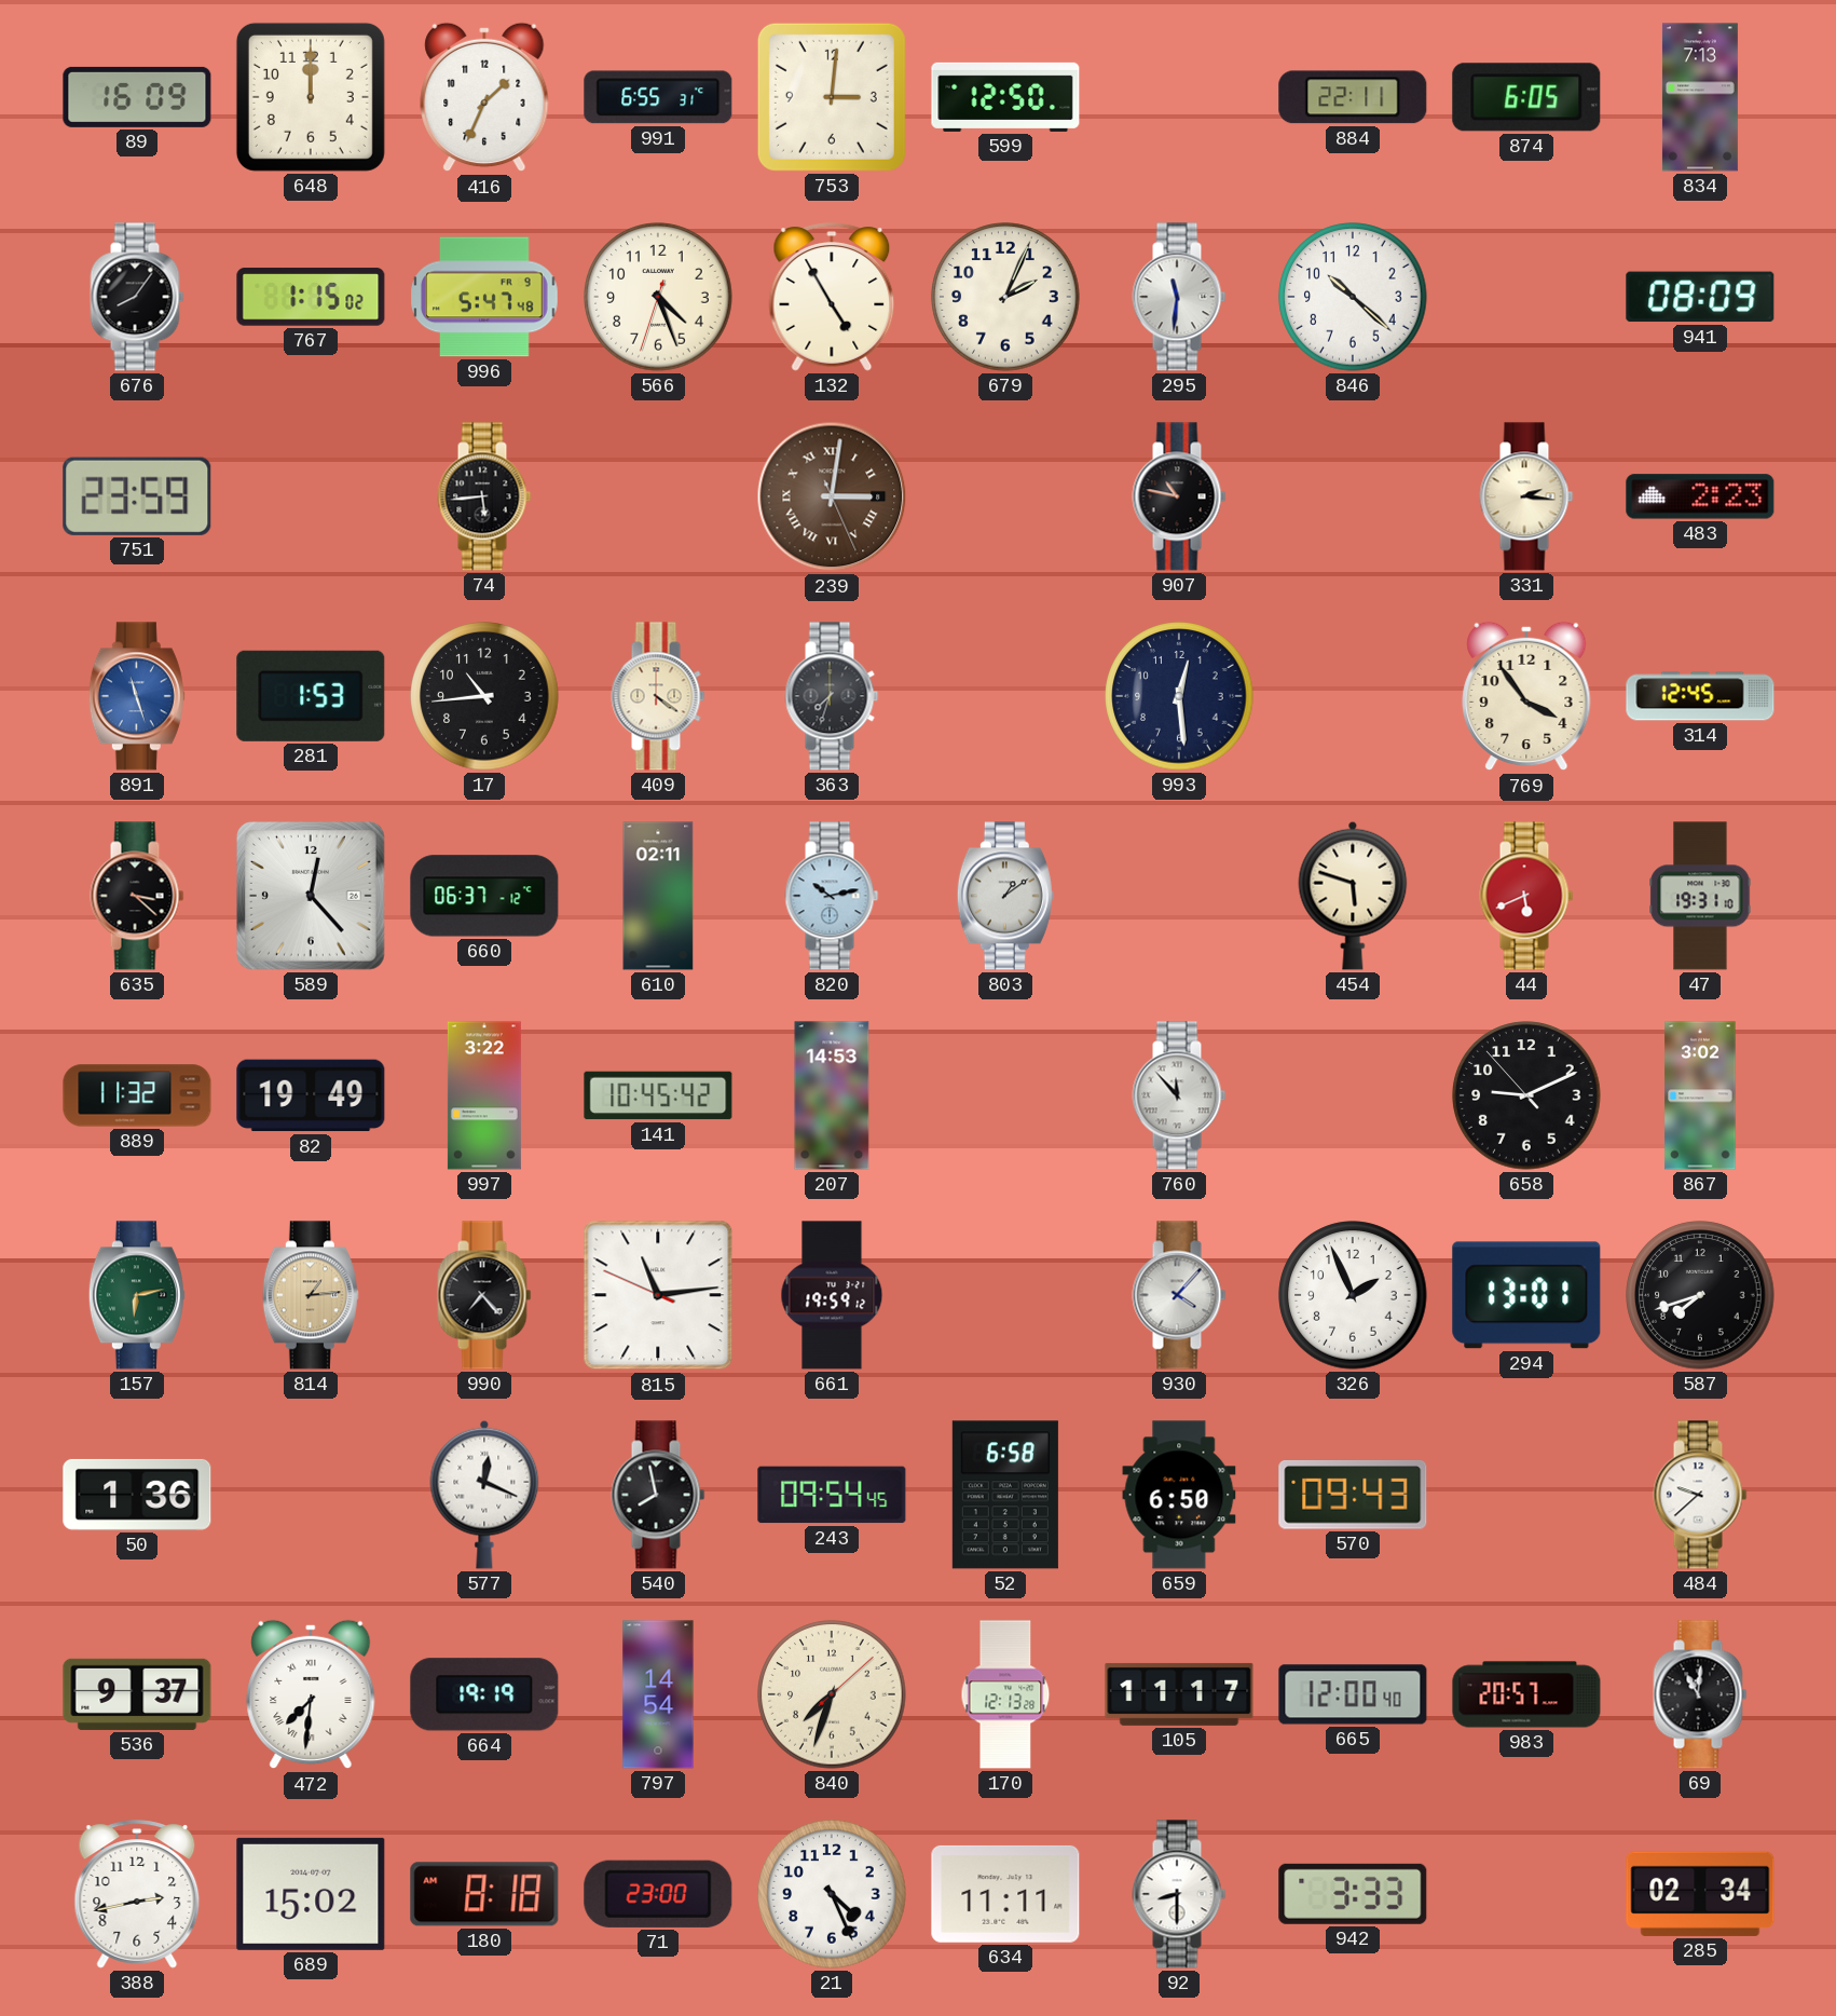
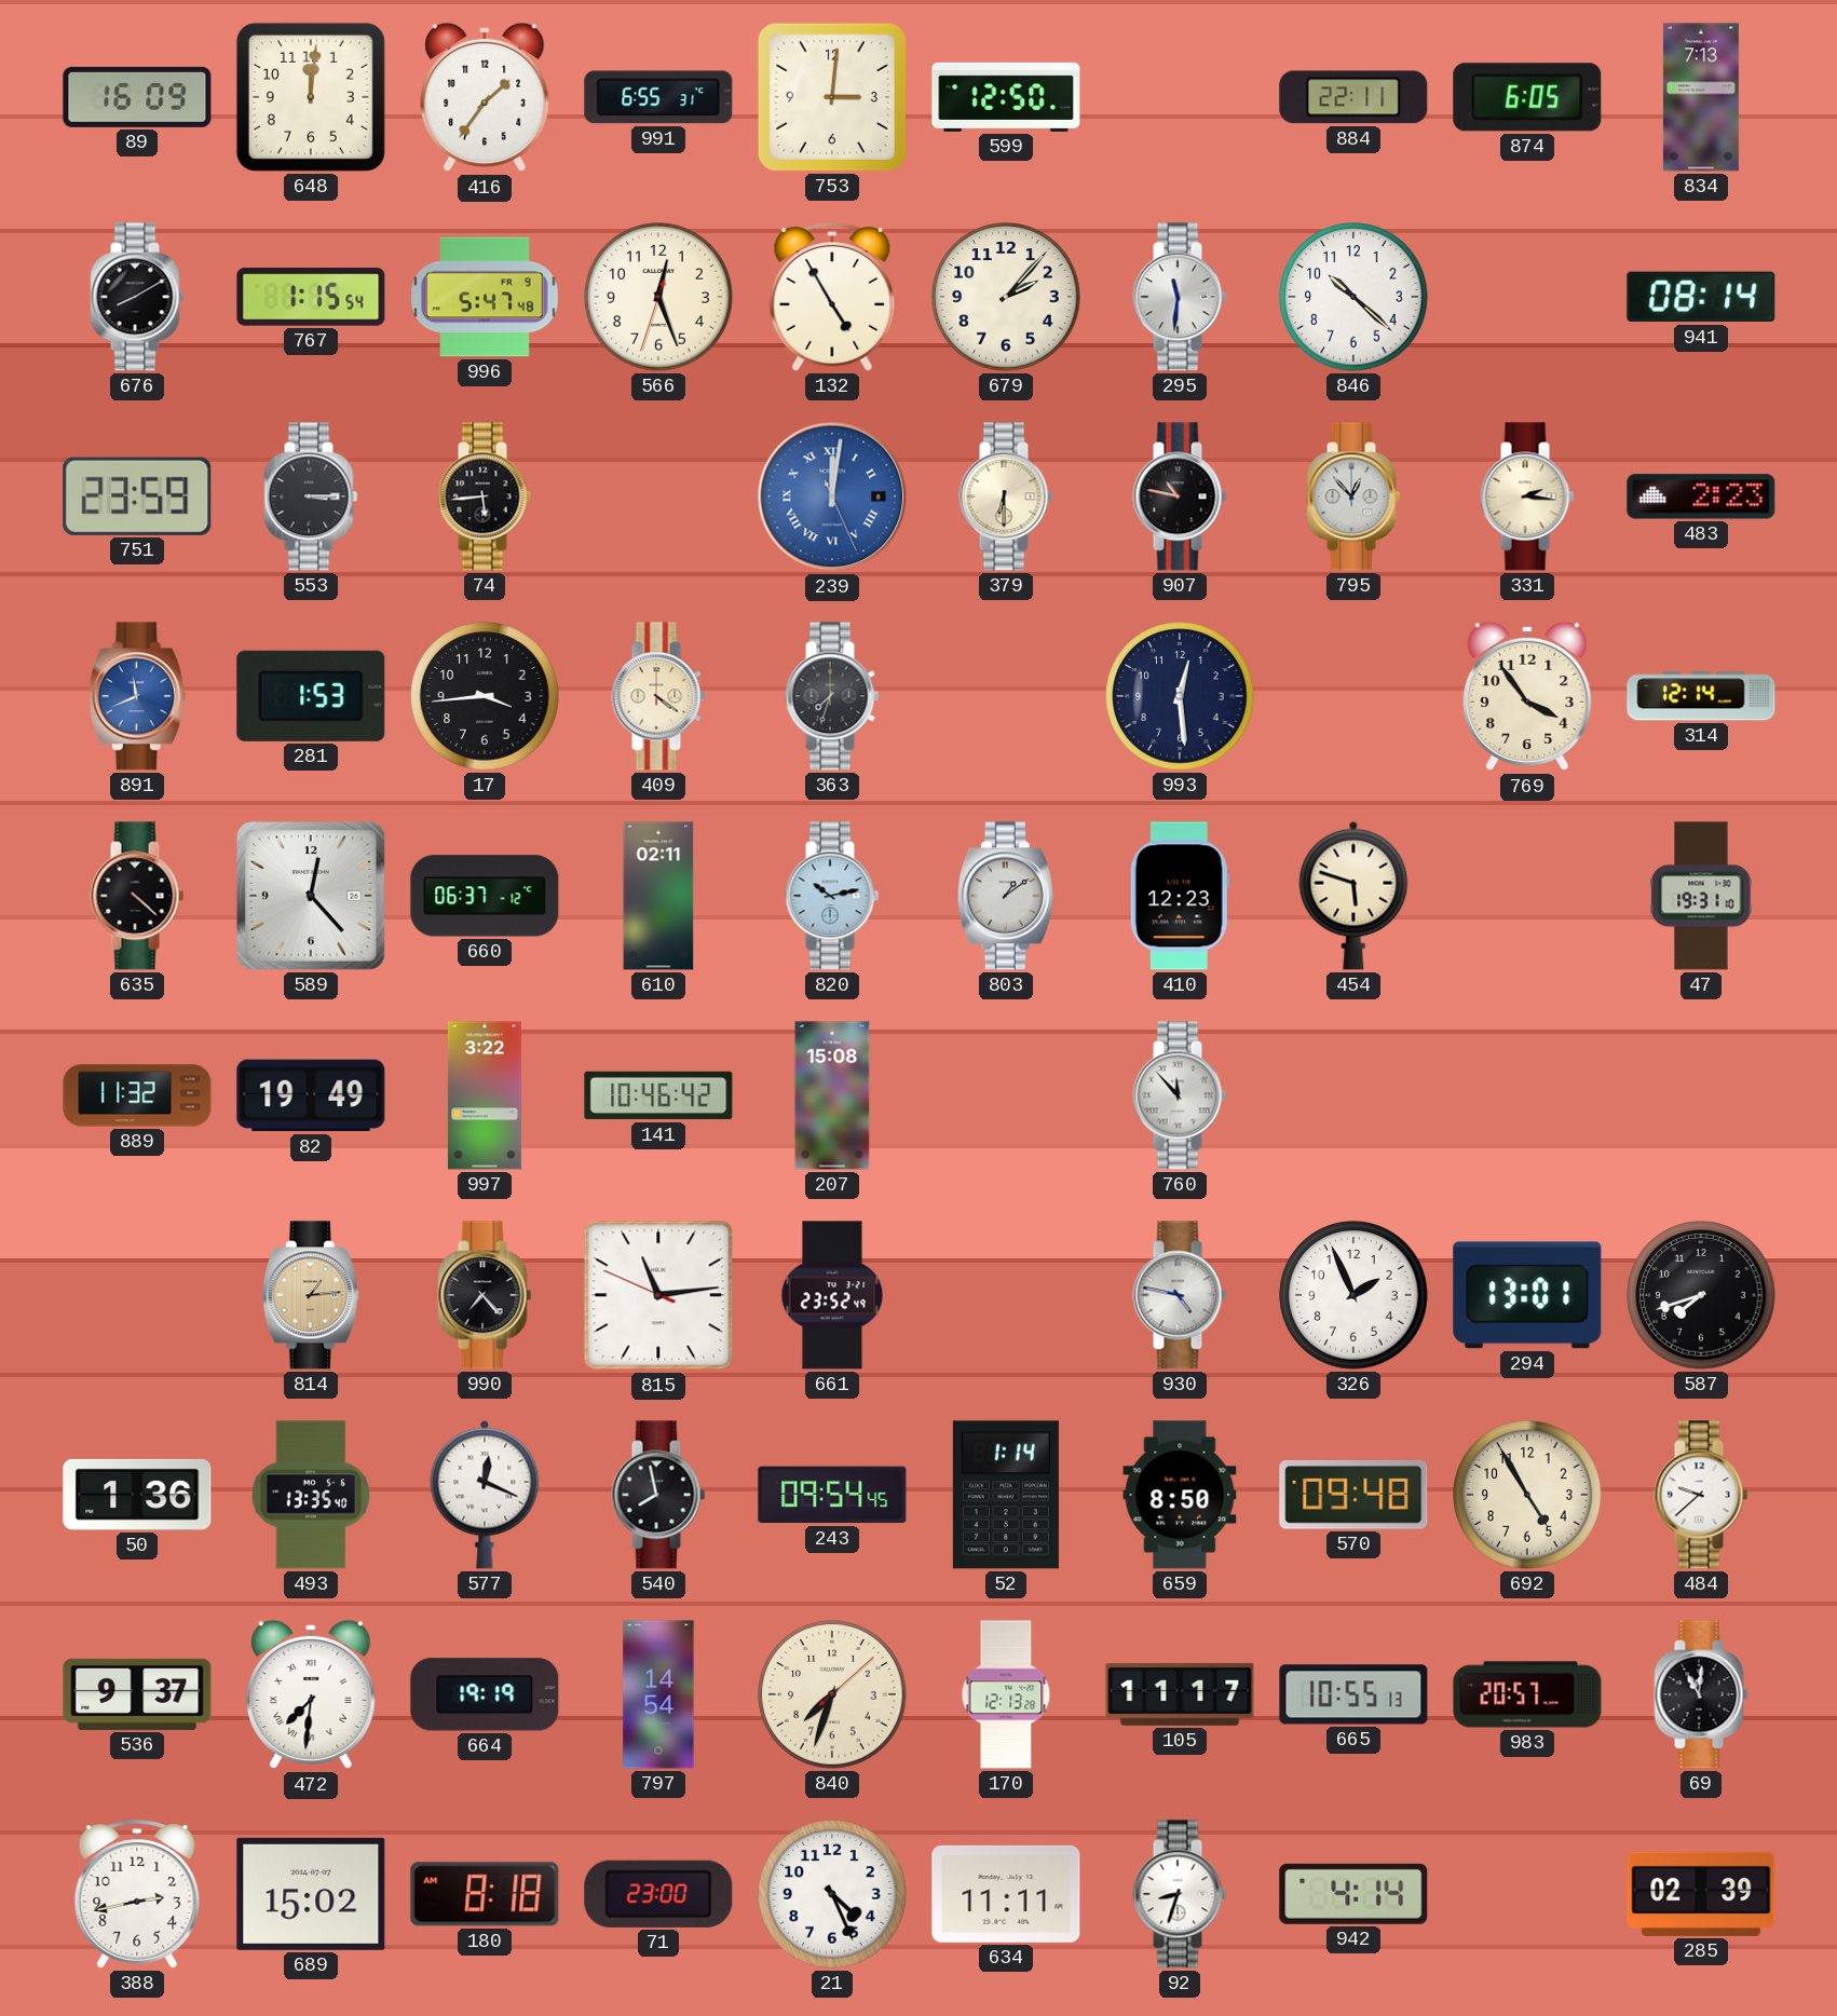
648: 12:00 -> 12:01 (311, 97)
416: 1:34 -> 1:36 (485, 97)
676: 8:06 -> 8:10 (137, 297)
767: 1:15:02 -> 1:15:54 (311, 297)
566: 4:26 -> 12:26 (658, 297)
679: 2:04 -> 2:07 (1006, 297)
941: 08:09 -> 08:14 (1701, 297)
553: none -> 3:15 (311, 496)
239: 3:01 -> 12:01 (832, 496)
239 dial: brown -> blue (832, 496)
379: none -> 6:30 (1006, 496)
795: none -> 12:53 (1353, 496)
891: 11:27 -> 11:41 (137, 696)
17: 10:44 -> 3:44 (485, 696)
314: 12:45 -> 12:14 (1701, 696)
635: 3:22 -> 4:22 (137, 896)
410: none -> 12:23 (1180, 896)
44: 5:41 -> none (1526, 896)
141: 10:45 -> 10:46 (658, 1095)
207: 14:53 -> 15:08 (832, 1095)
658: 9:10 -> none (1526, 1095)
867: 3:02 -> none (1700, 1095)
157: 6:13 -> none (137, 1295)
661: 19:59 -> 23:52 (832, 1295)
930: 4:07 -> 4:47 (1180, 1295)
493: none -> 13:35 (311, 1495)
52: 6:58 -> 1:14 (1006, 1495)
659: 6:50 -> 8:50 (1180, 1495)
570: 09:43 -> 09:48 (1353, 1496)
692: none -> 4:55 (1527, 1495)
665: 12:00 -> 10:55 (1353, 1694)
92: 8:30 -> 8:33 (1180, 1894)
942: 3:33 -> 4:14 (1353, 1894)
285: 02:34 -> 02:39 (1701, 1894)
